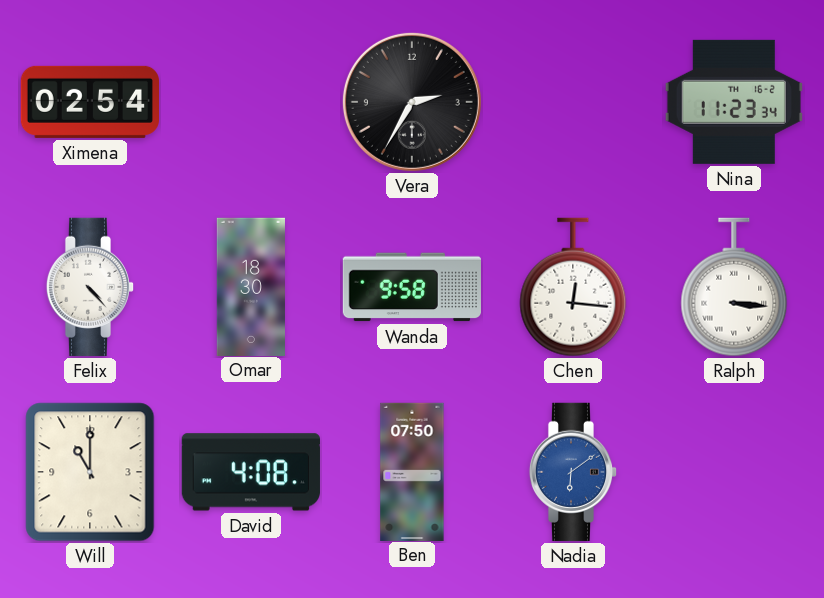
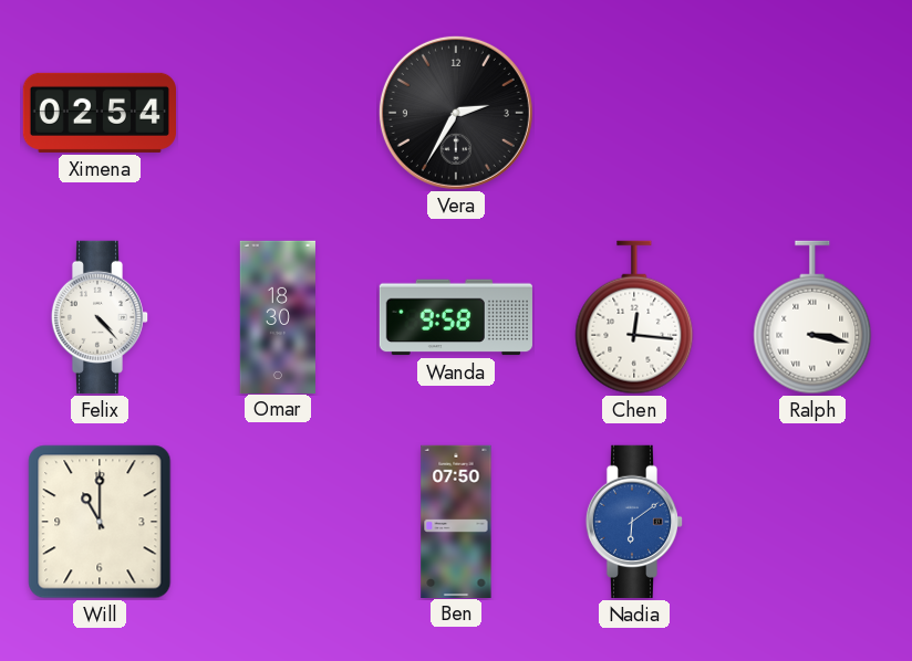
Nina: 11:23 -> none (734, 102)
Ralph: 3:16 -> 3:17 (812, 317)
David: 4:08 -> none (251, 472)
